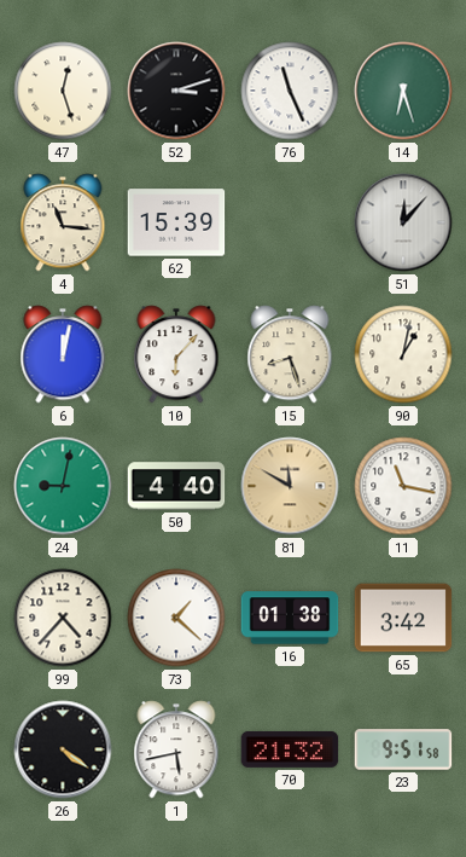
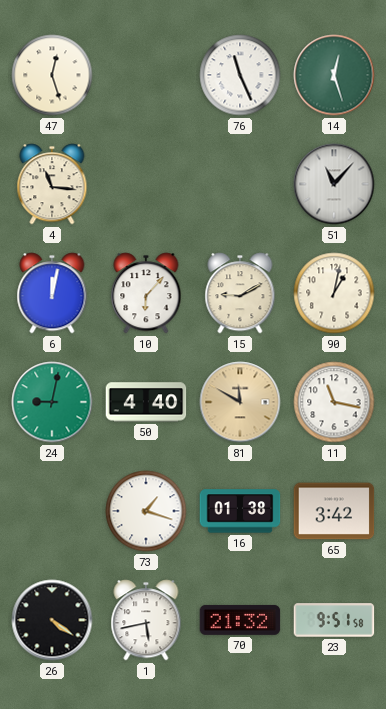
52: 3:12 -> none (176, 91)
14: 6:27 -> 12:27 (334, 75)
62: 15:39 -> none (176, 222)
51: 12:07 -> 11:07 (334, 184)
15: 8:27 -> 9:10 (240, 293)
99: 4:37 -> none (63, 618)
73: 1:22 -> 1:18 (146, 511)
